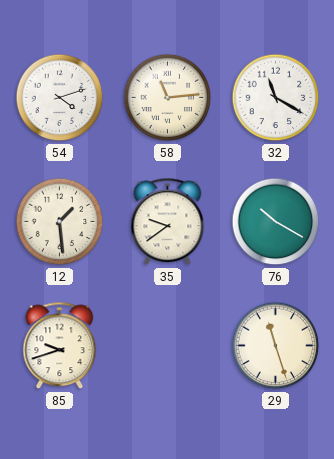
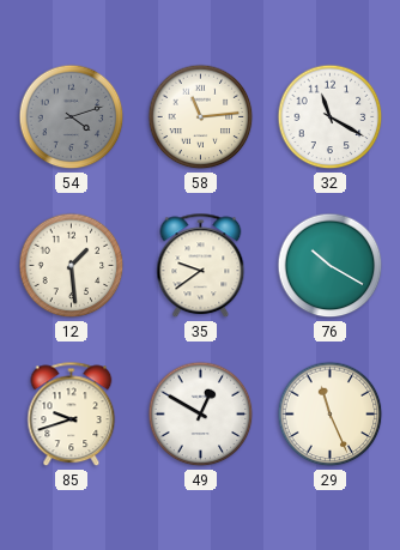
54 dial: white -> grey (72, 117)
49: none -> 12:50 (201, 415)
29: 11:27 -> 11:26 (331, 415)
